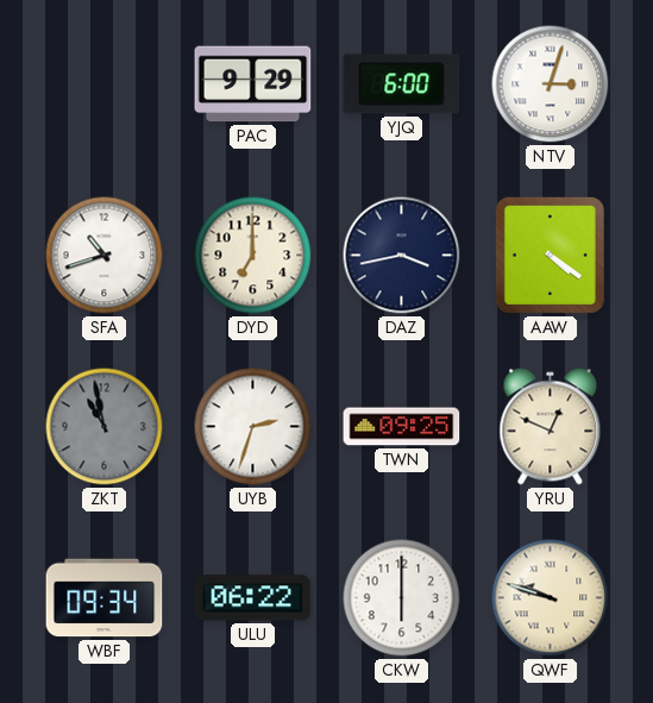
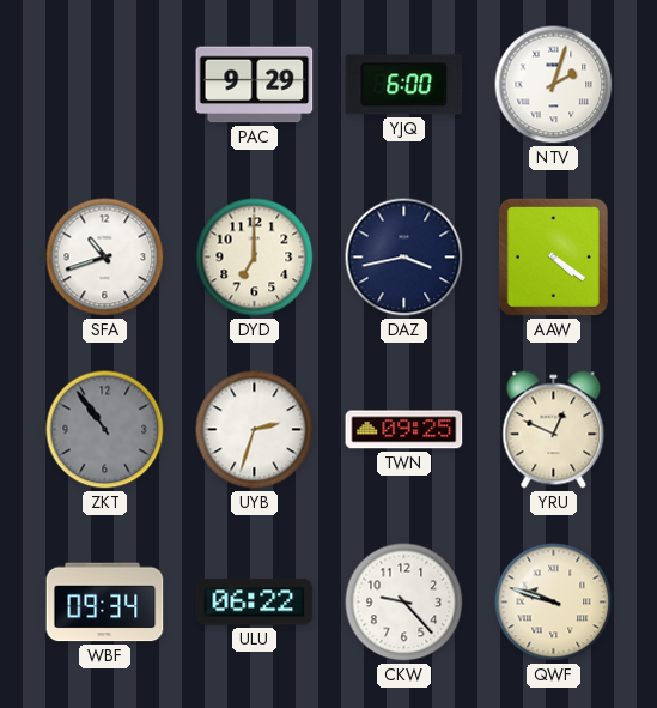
NTV: 3:03 -> 2:03 (554, 85)
ZKT: 10:58 -> 10:54 (105, 430)
CKW: 6:00 -> 9:23 (404, 603)
